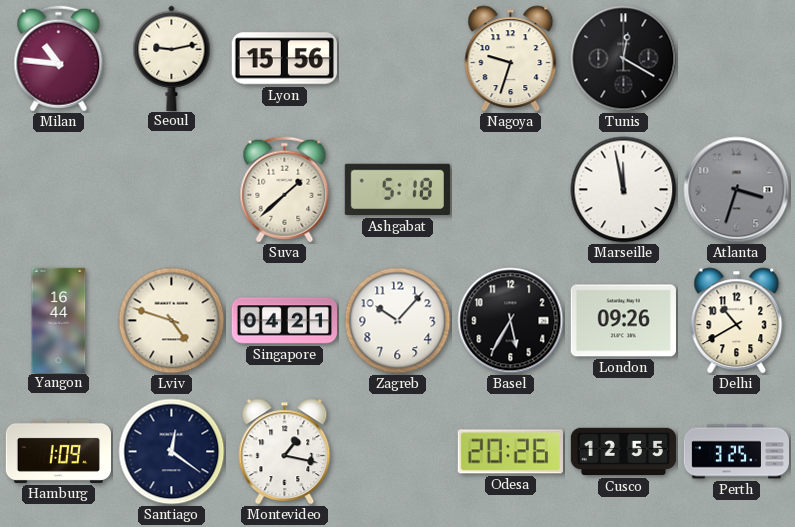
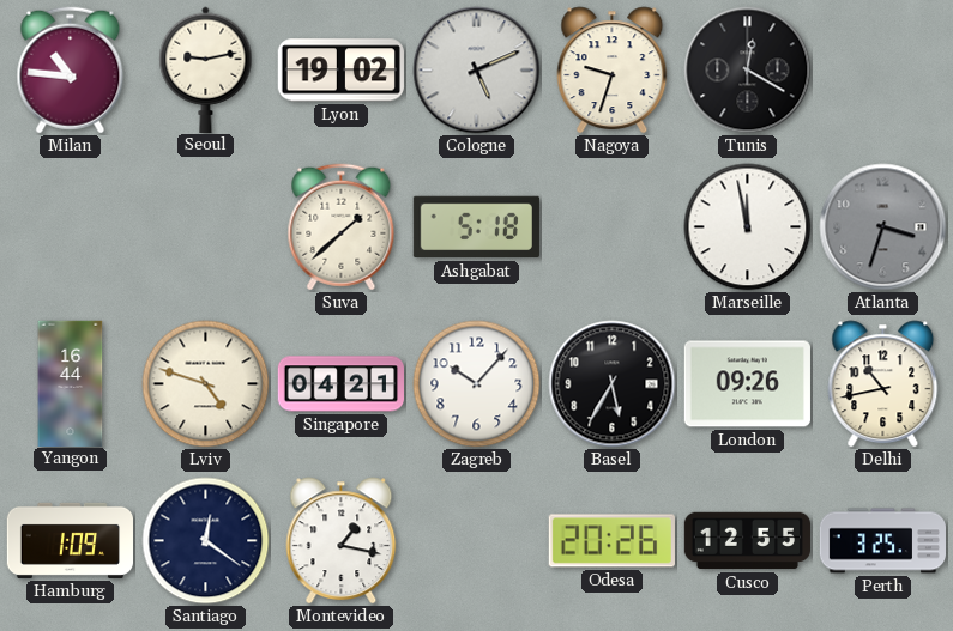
Lyon: 15:56 -> 19:02 (340, 71)
Cologne: none -> 5:11 (477, 71)
Delhi: 10:40 -> 10:43 (883, 384)
